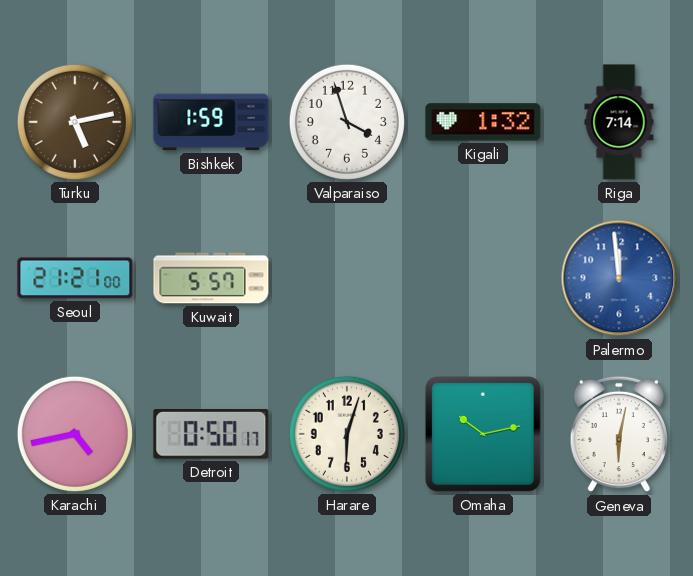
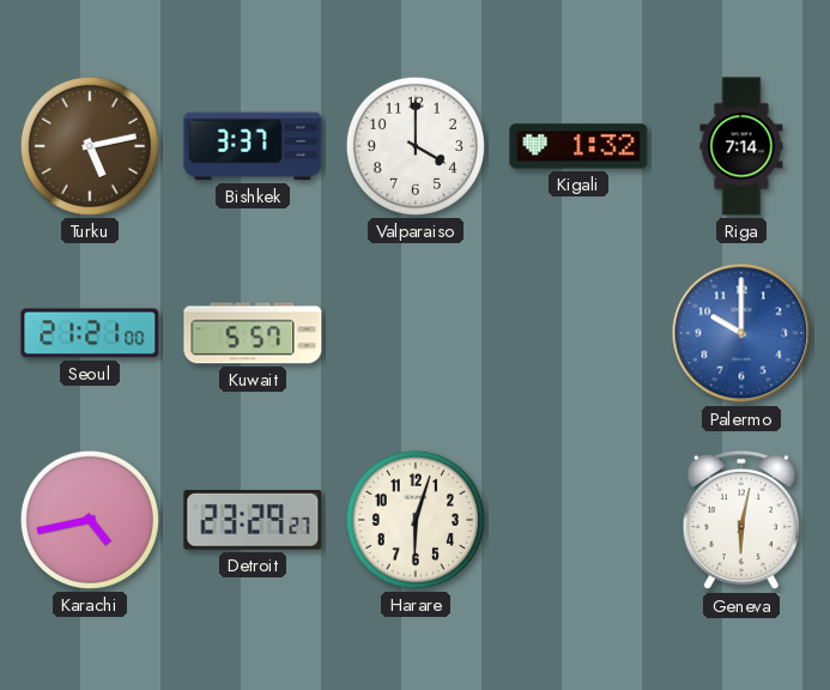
Bishkek: 1:59 -> 3:37 (253, 146)
Valparaiso: 3:57 -> 4:00 (416, 146)
Palermo: 11:59 -> 10:00 (741, 333)
Detroit: 0:50 -> 23:29 (253, 521)
Omaha: 10:13 -> none (483, 434)
